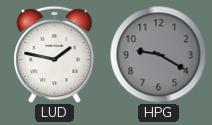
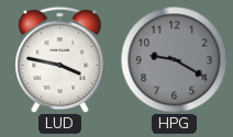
LUD: 1:47 -> 3:47 (60, 59)
